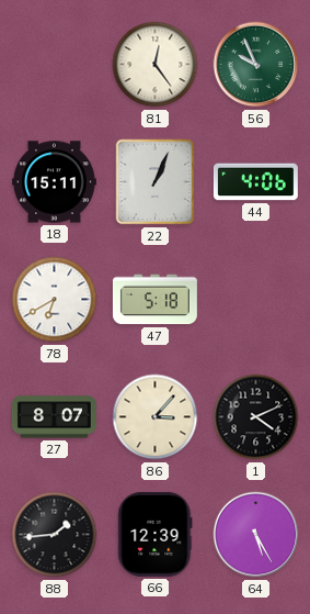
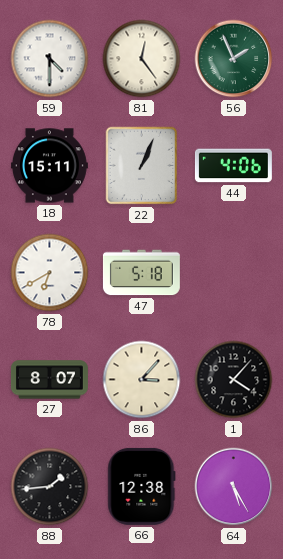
59: none -> 4:30 (50, 59)
56: 9:56 -> 1:56 (234, 59)
1: 4:11 -> 4:07 (234, 380)
66: 12:39 -> 12:38 (142, 486)
